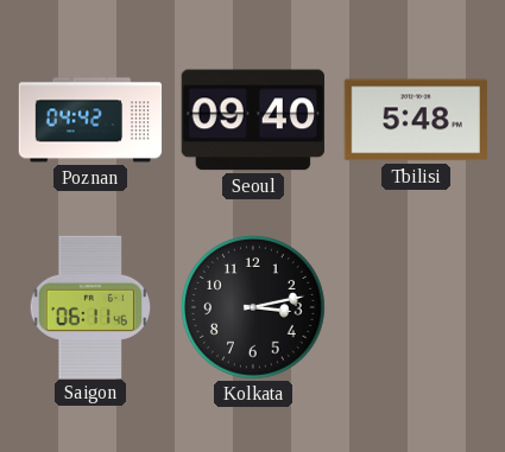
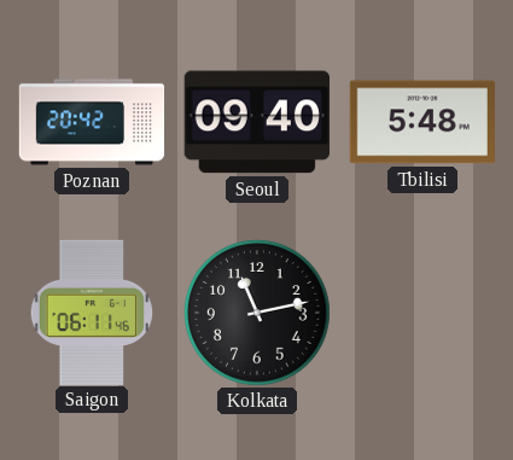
Poznan: 04:42 -> 20:42 (92, 122)
Kolkata: 3:13 -> 11:13 (258, 314)
